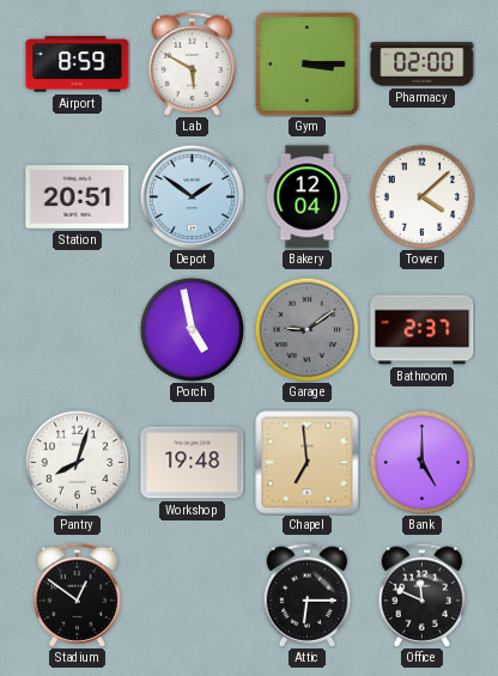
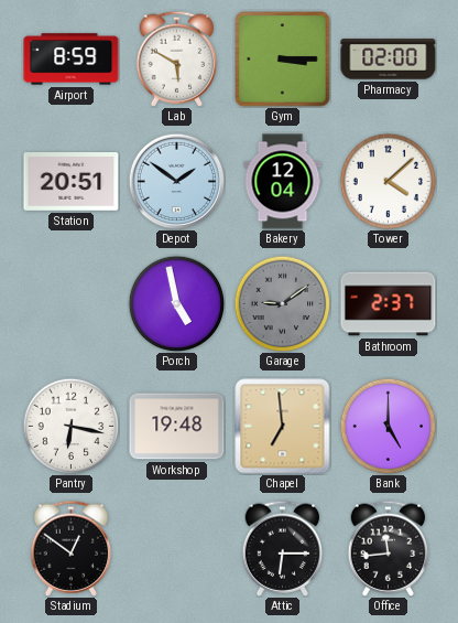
Pantry: 8:03 -> 6:17 (70, 426)
Office: 11:49 -> 11:44 (389, 548)
